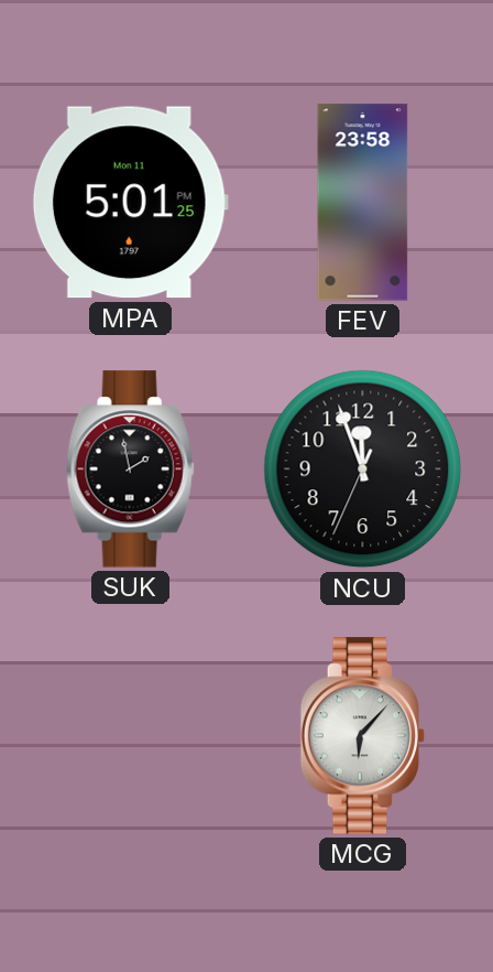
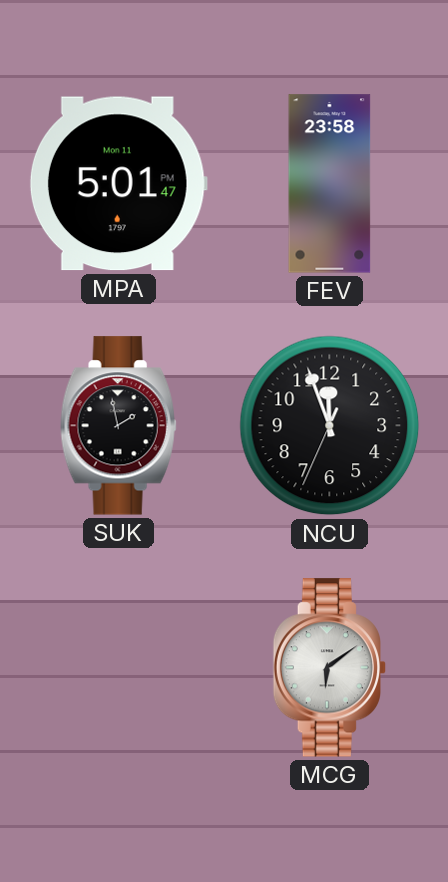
MPA: 5:01:25 PM -> 5:01:47 PM (118, 184)
MCG: 6:07 -> 6:09 (330, 668)
